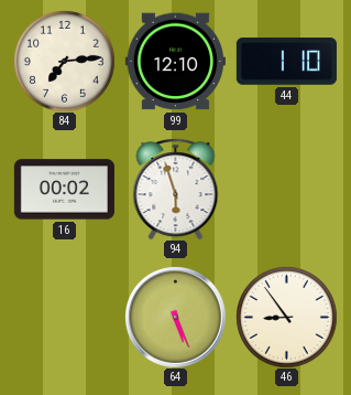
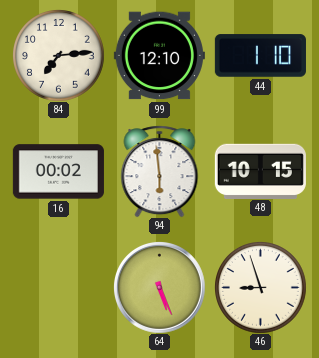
94: 5:57 -> 5:59 (160, 171)
48: none -> 10:15 (260, 171)
46: 8:54 -> 8:57 (261, 288)
